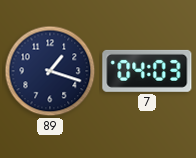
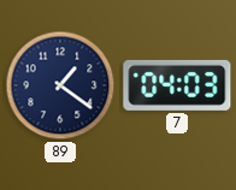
89: 1:18 -> 1:21 (60, 85)
